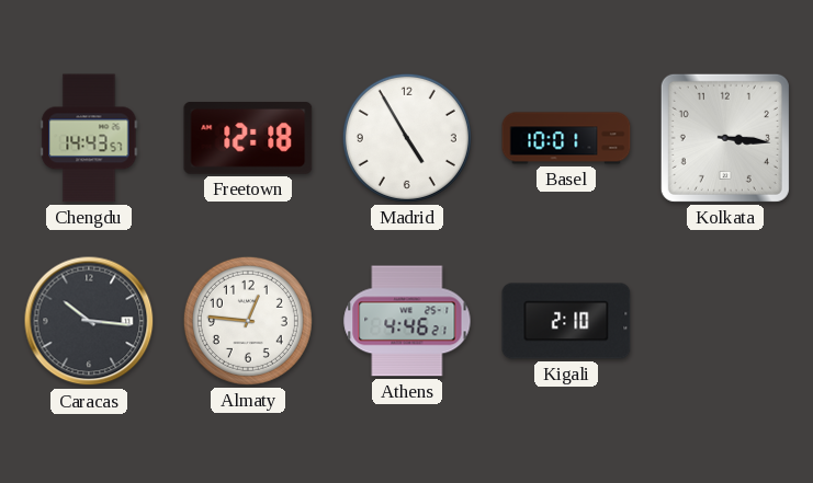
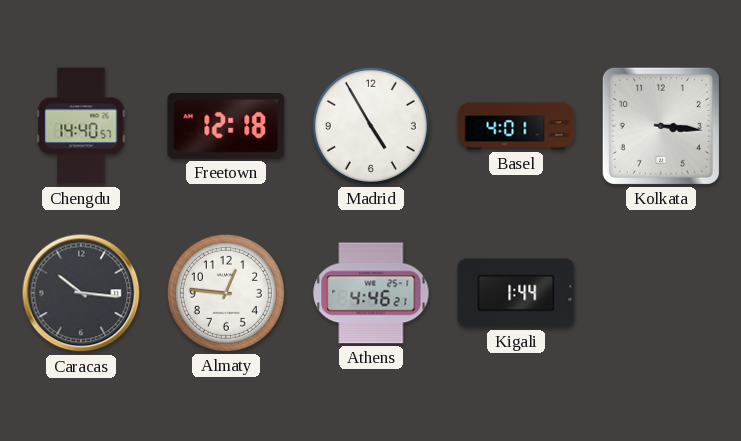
Chengdu: 14:43 -> 14:40 (81, 126)
Basel: 10:01 -> 4:01 (516, 126)
Kigali: 2:10 -> 1:44 (516, 293)
